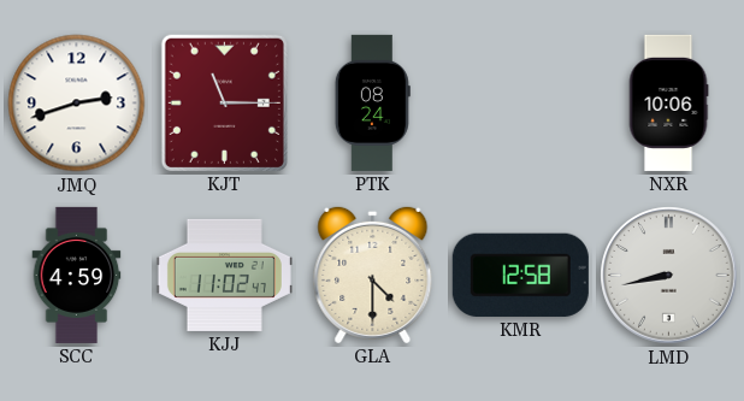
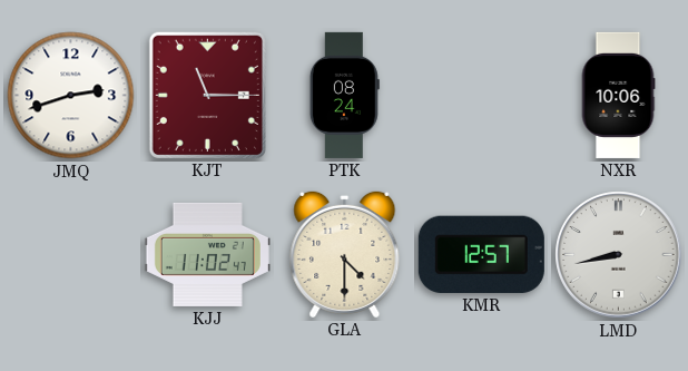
SCC: 4:59 -> none (77, 275)
KMR: 12:58 -> 12:57 (481, 254)
